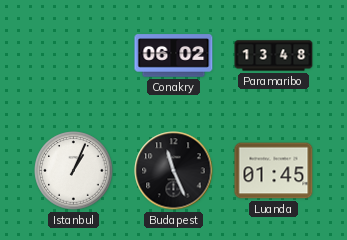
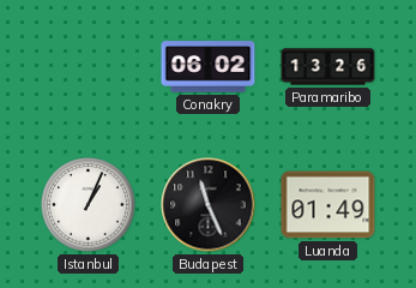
Paramaribo: 13:48 -> 13:26 (328, 67)
Luanda: 01:45 -> 01:49 (328, 205)
